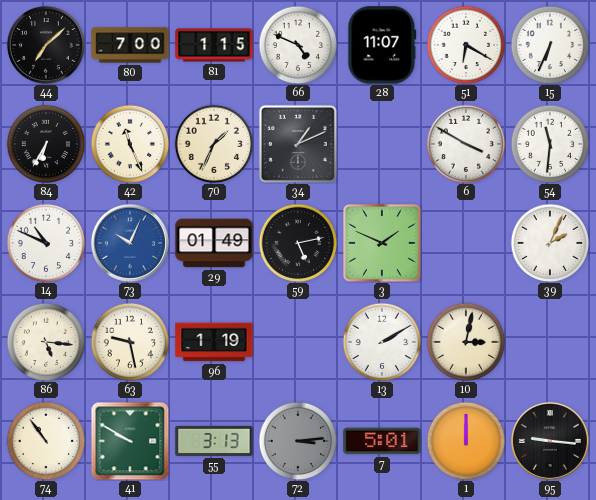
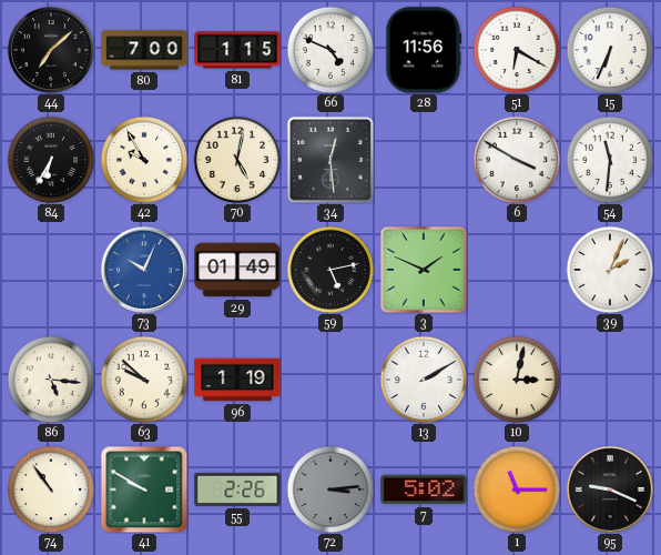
28: 11:07 -> 11:56 (424, 50)
42: 11:26 -> 9:55 (144, 160)
70: 1:34 -> 5:02 (237, 160)
34: 1:11 -> 12:29 (330, 160)
14: 10:49 -> none (46, 243)
63: 9:28 -> 9:52 (144, 380)
55: 3:13 -> 2:26 (237, 490)
7: 5:01 -> 5:02 (424, 490)
1: 12:00 -> 11:15 (517, 490)
95: 9:16 -> 9:19 (610, 490)
